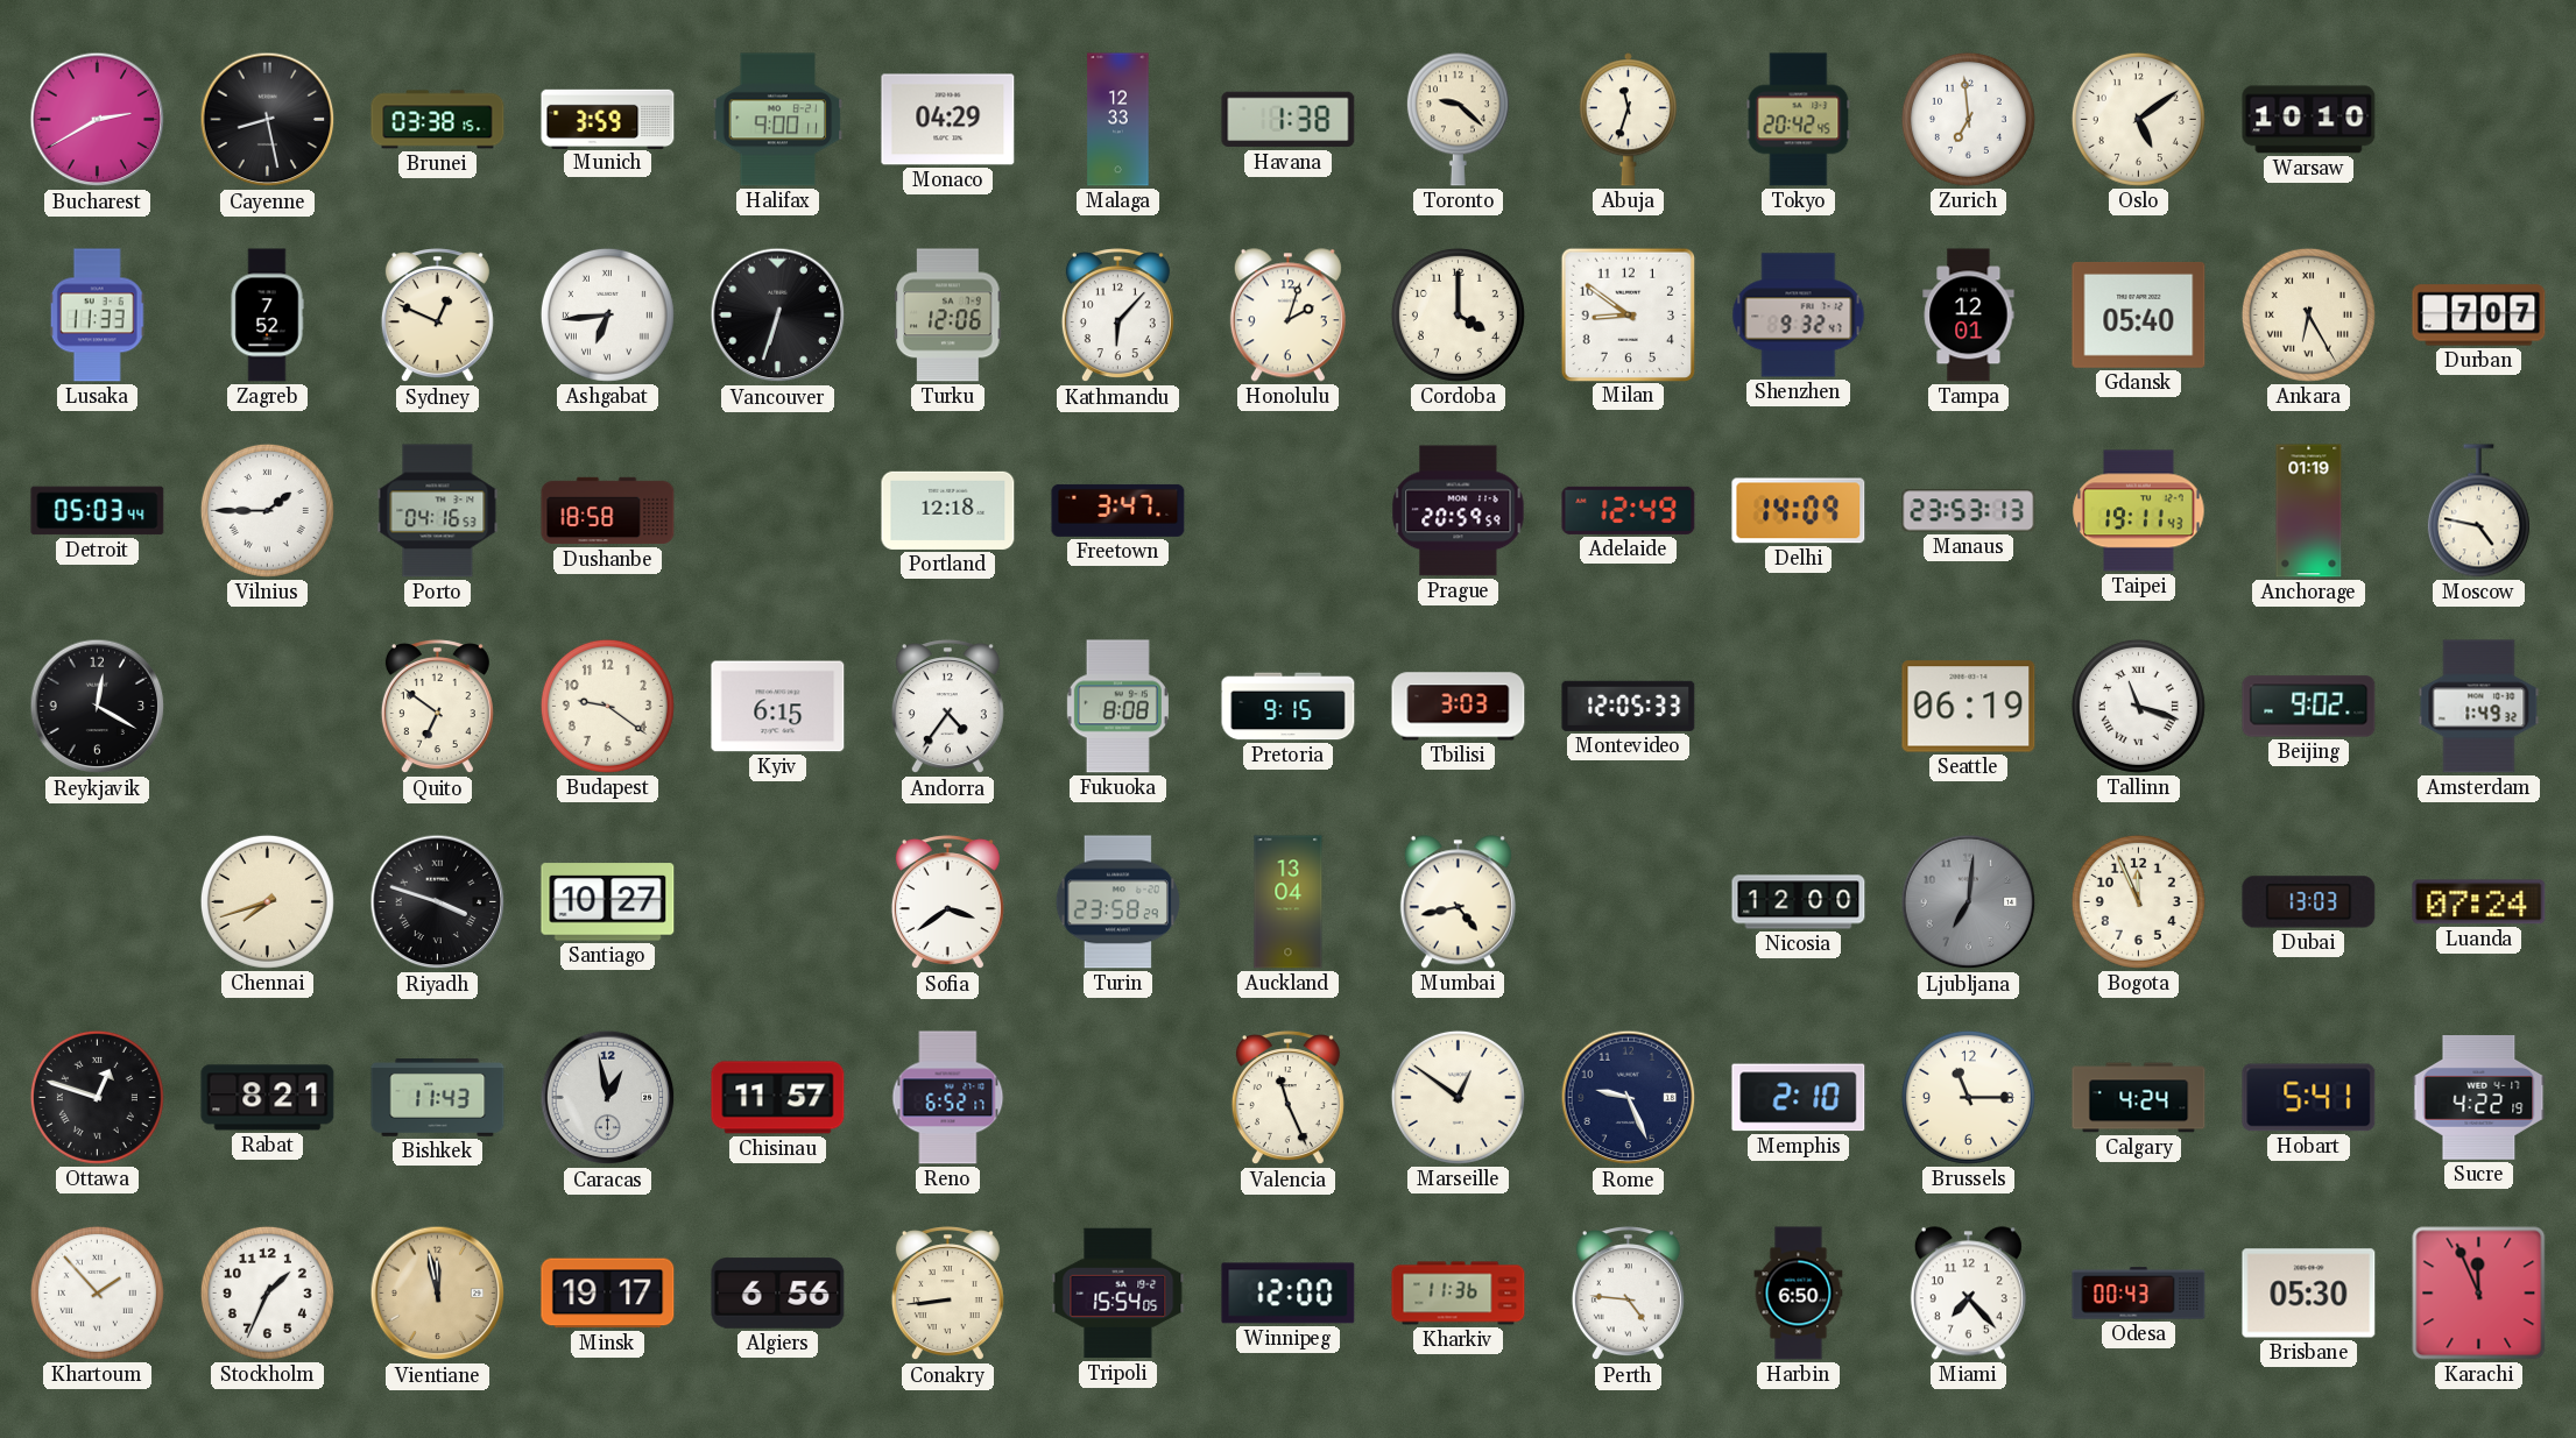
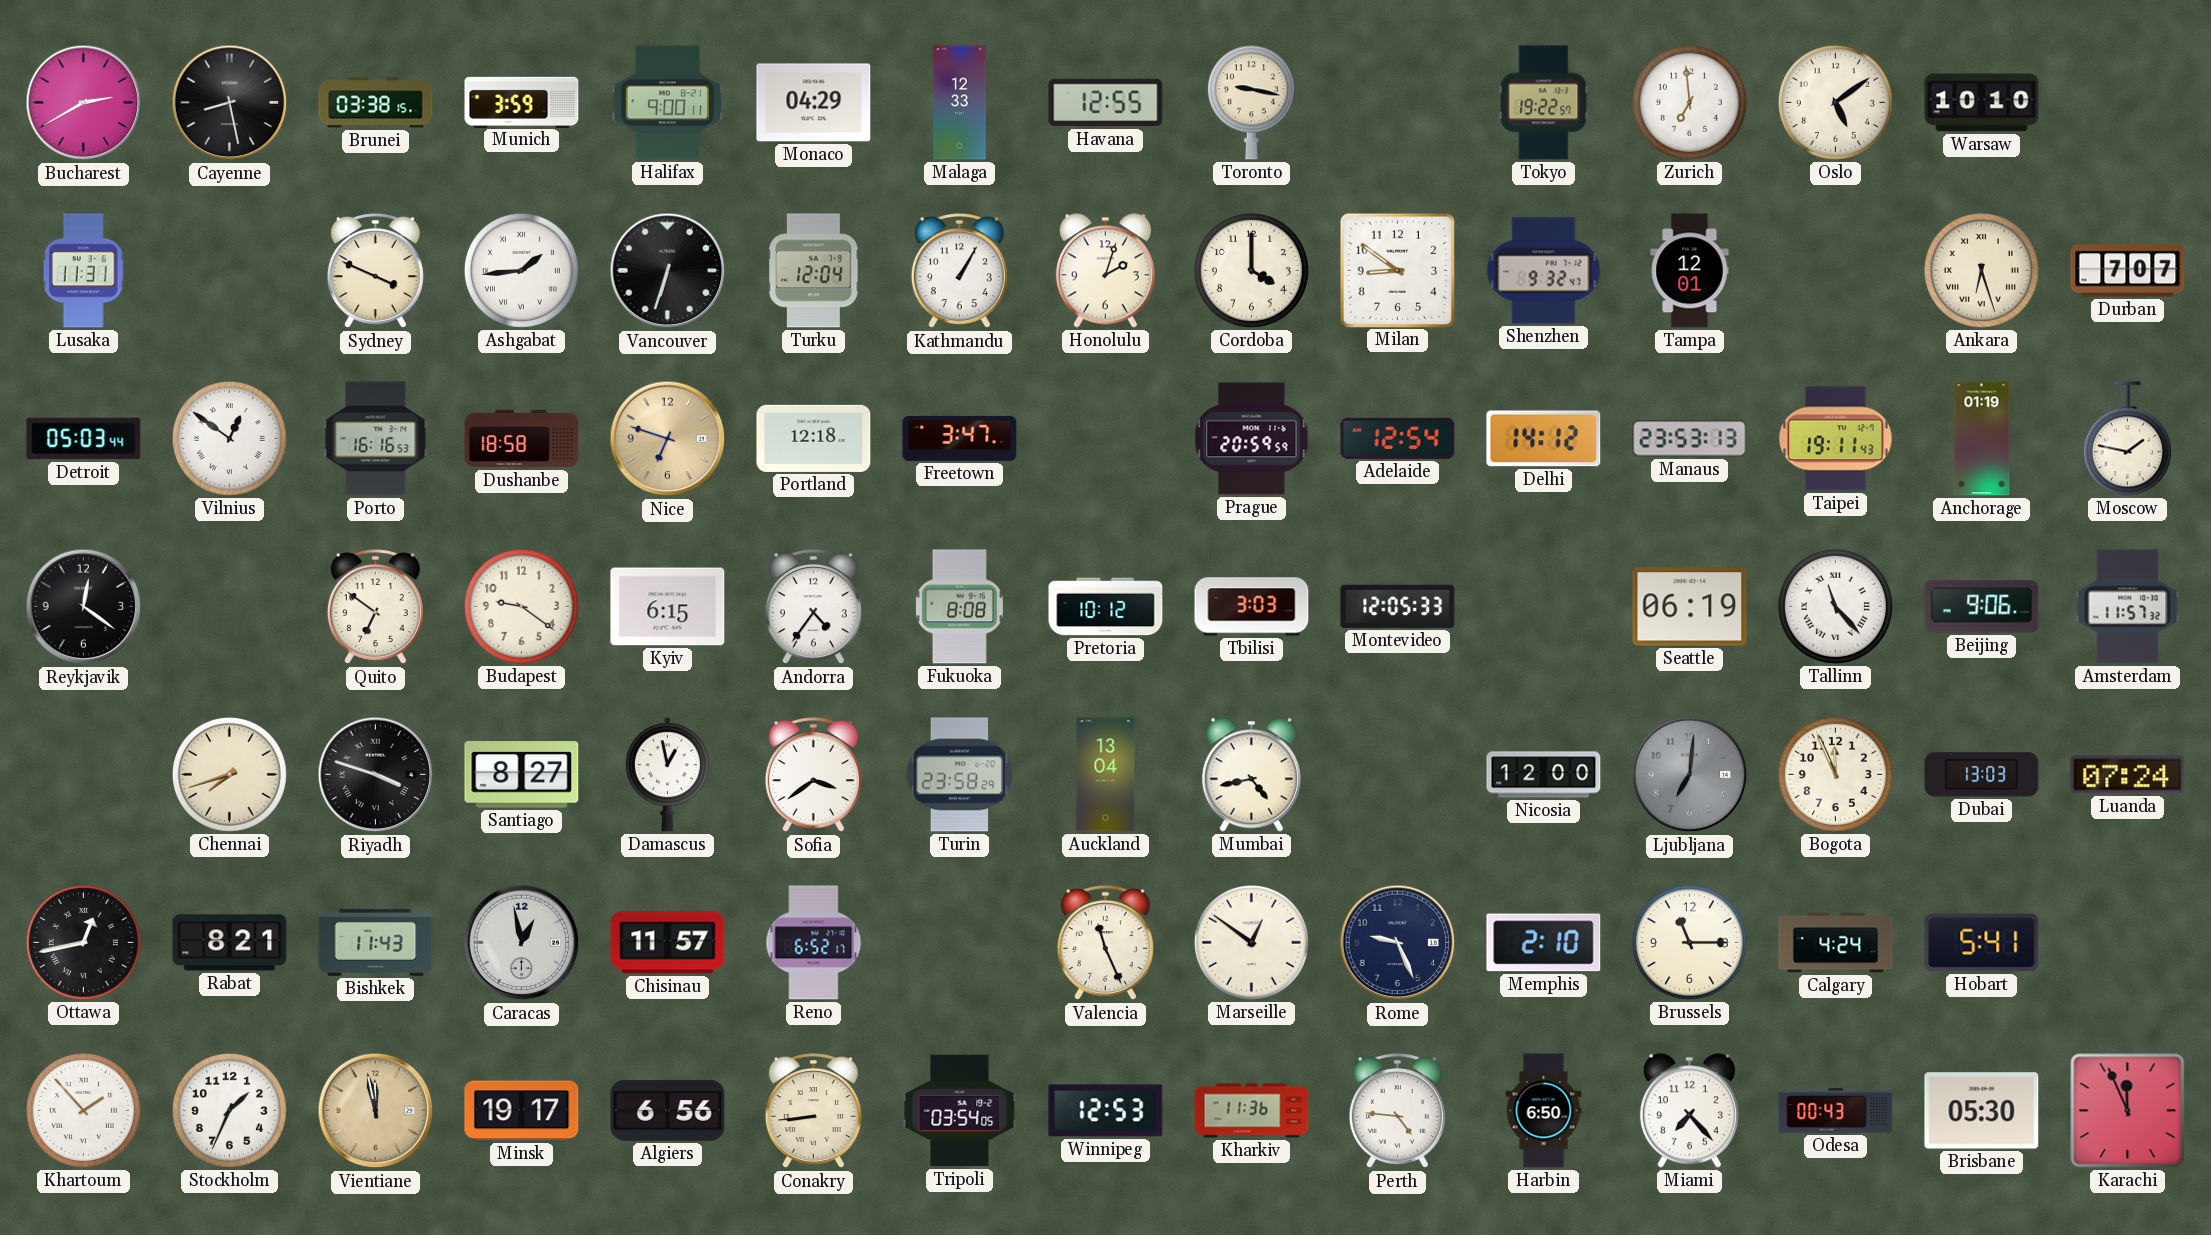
Havana: 1:38 -> 12:55 (1106, 103)
Toronto: 9:22 -> 9:17 (1251, 103)
Abuja: 11:33 -> none (1628, 120)
Tokyo: 20:42 -> 19:22 (1544, 103)
Lusaka: 11:33 -> 11:31 (83, 271)
Zagreb: 7:52 -> none (267, 316)
Sydney: 12:49 -> 3:49 (375, 271)
Ashgabat: 6:44 -> 1:44 (521, 270)
Turku: 12:06 -> 12:04 (814, 271)
Kathmandu: 6:07 -> 1:05 (959, 271)
Gdansk: 05:40 -> none (2139, 314)
Ankara: 6:25 -> 6:27 (1981, 270)
Vilnius: 1:45 -> 12:51 (229, 438)
Porto: 04:16 -> 16:16 (376, 439)
Nice: none -> 6:48 (668, 439)
Adelaide: 12:49 -> 12:54 (1398, 438)
Delhi: 14:09 -> 14:12 (1544, 439)
Moscow: 4:47 -> 1:47 (2127, 439)
Reykjavik: 12:20 -> 12:21 (84, 607)
Pretoria: 9:15 -> 10:12 (1106, 607)
Tallinn: 11:18 -> 11:23 (1835, 606)
Beijing: 9:02 -> 9:06 (1982, 607)
Amsterdam: 1:49 -> 11:57 (2128, 607)
Santiago: 10:27 -> 8:27 (522, 775)
Damascus: none -> 12:58 (667, 775)
Ottawa: 12:48 -> 12:43 (83, 942)
Sucre: 4:22 -> none (2479, 1098)
Tripoli: 15:54 -> 03:54 (960, 1111)
Winnipeg: 12:00 -> 12:53 (1106, 1111)
